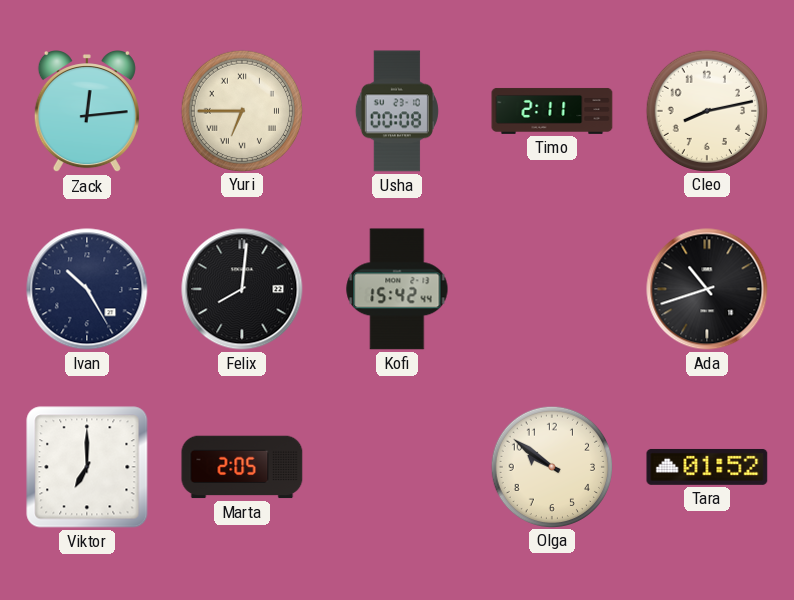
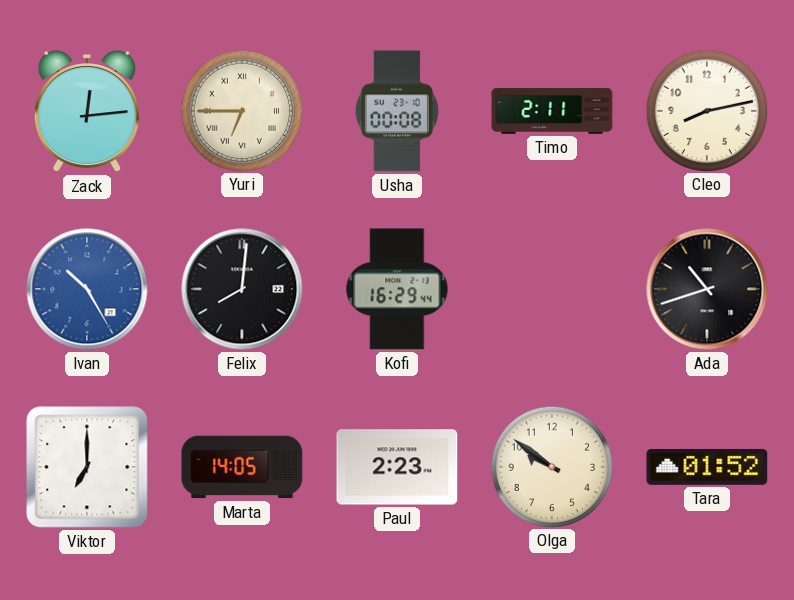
Ivan dial: navy -> blue (87, 289)
Kofi: 15:42 -> 16:29 (397, 289)
Marta: 2:05 -> 14:05 (242, 467)
Paul: none -> 2:23 (397, 467)
